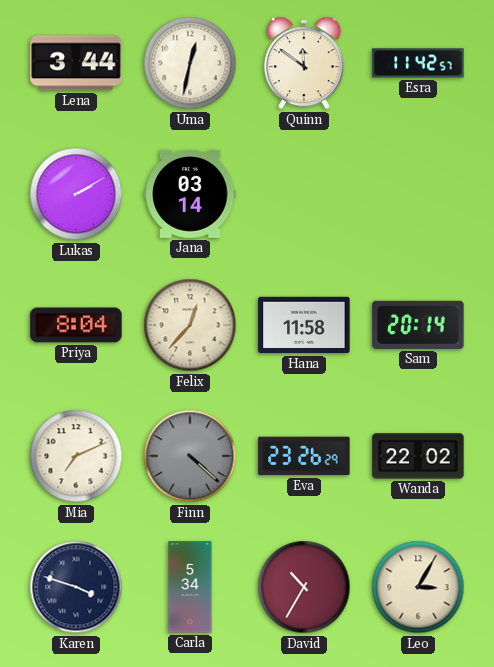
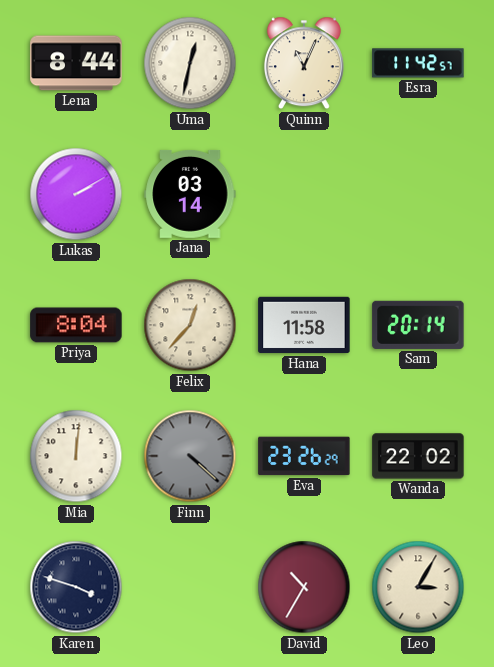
Lena: 3:44 -> 8:44 (76, 63)
Quinn: 11:51 -> 11:04 (304, 63)
Mia: 7:11 -> 12:01 (76, 456)
Carla: 5:34 -> none (190, 587)
